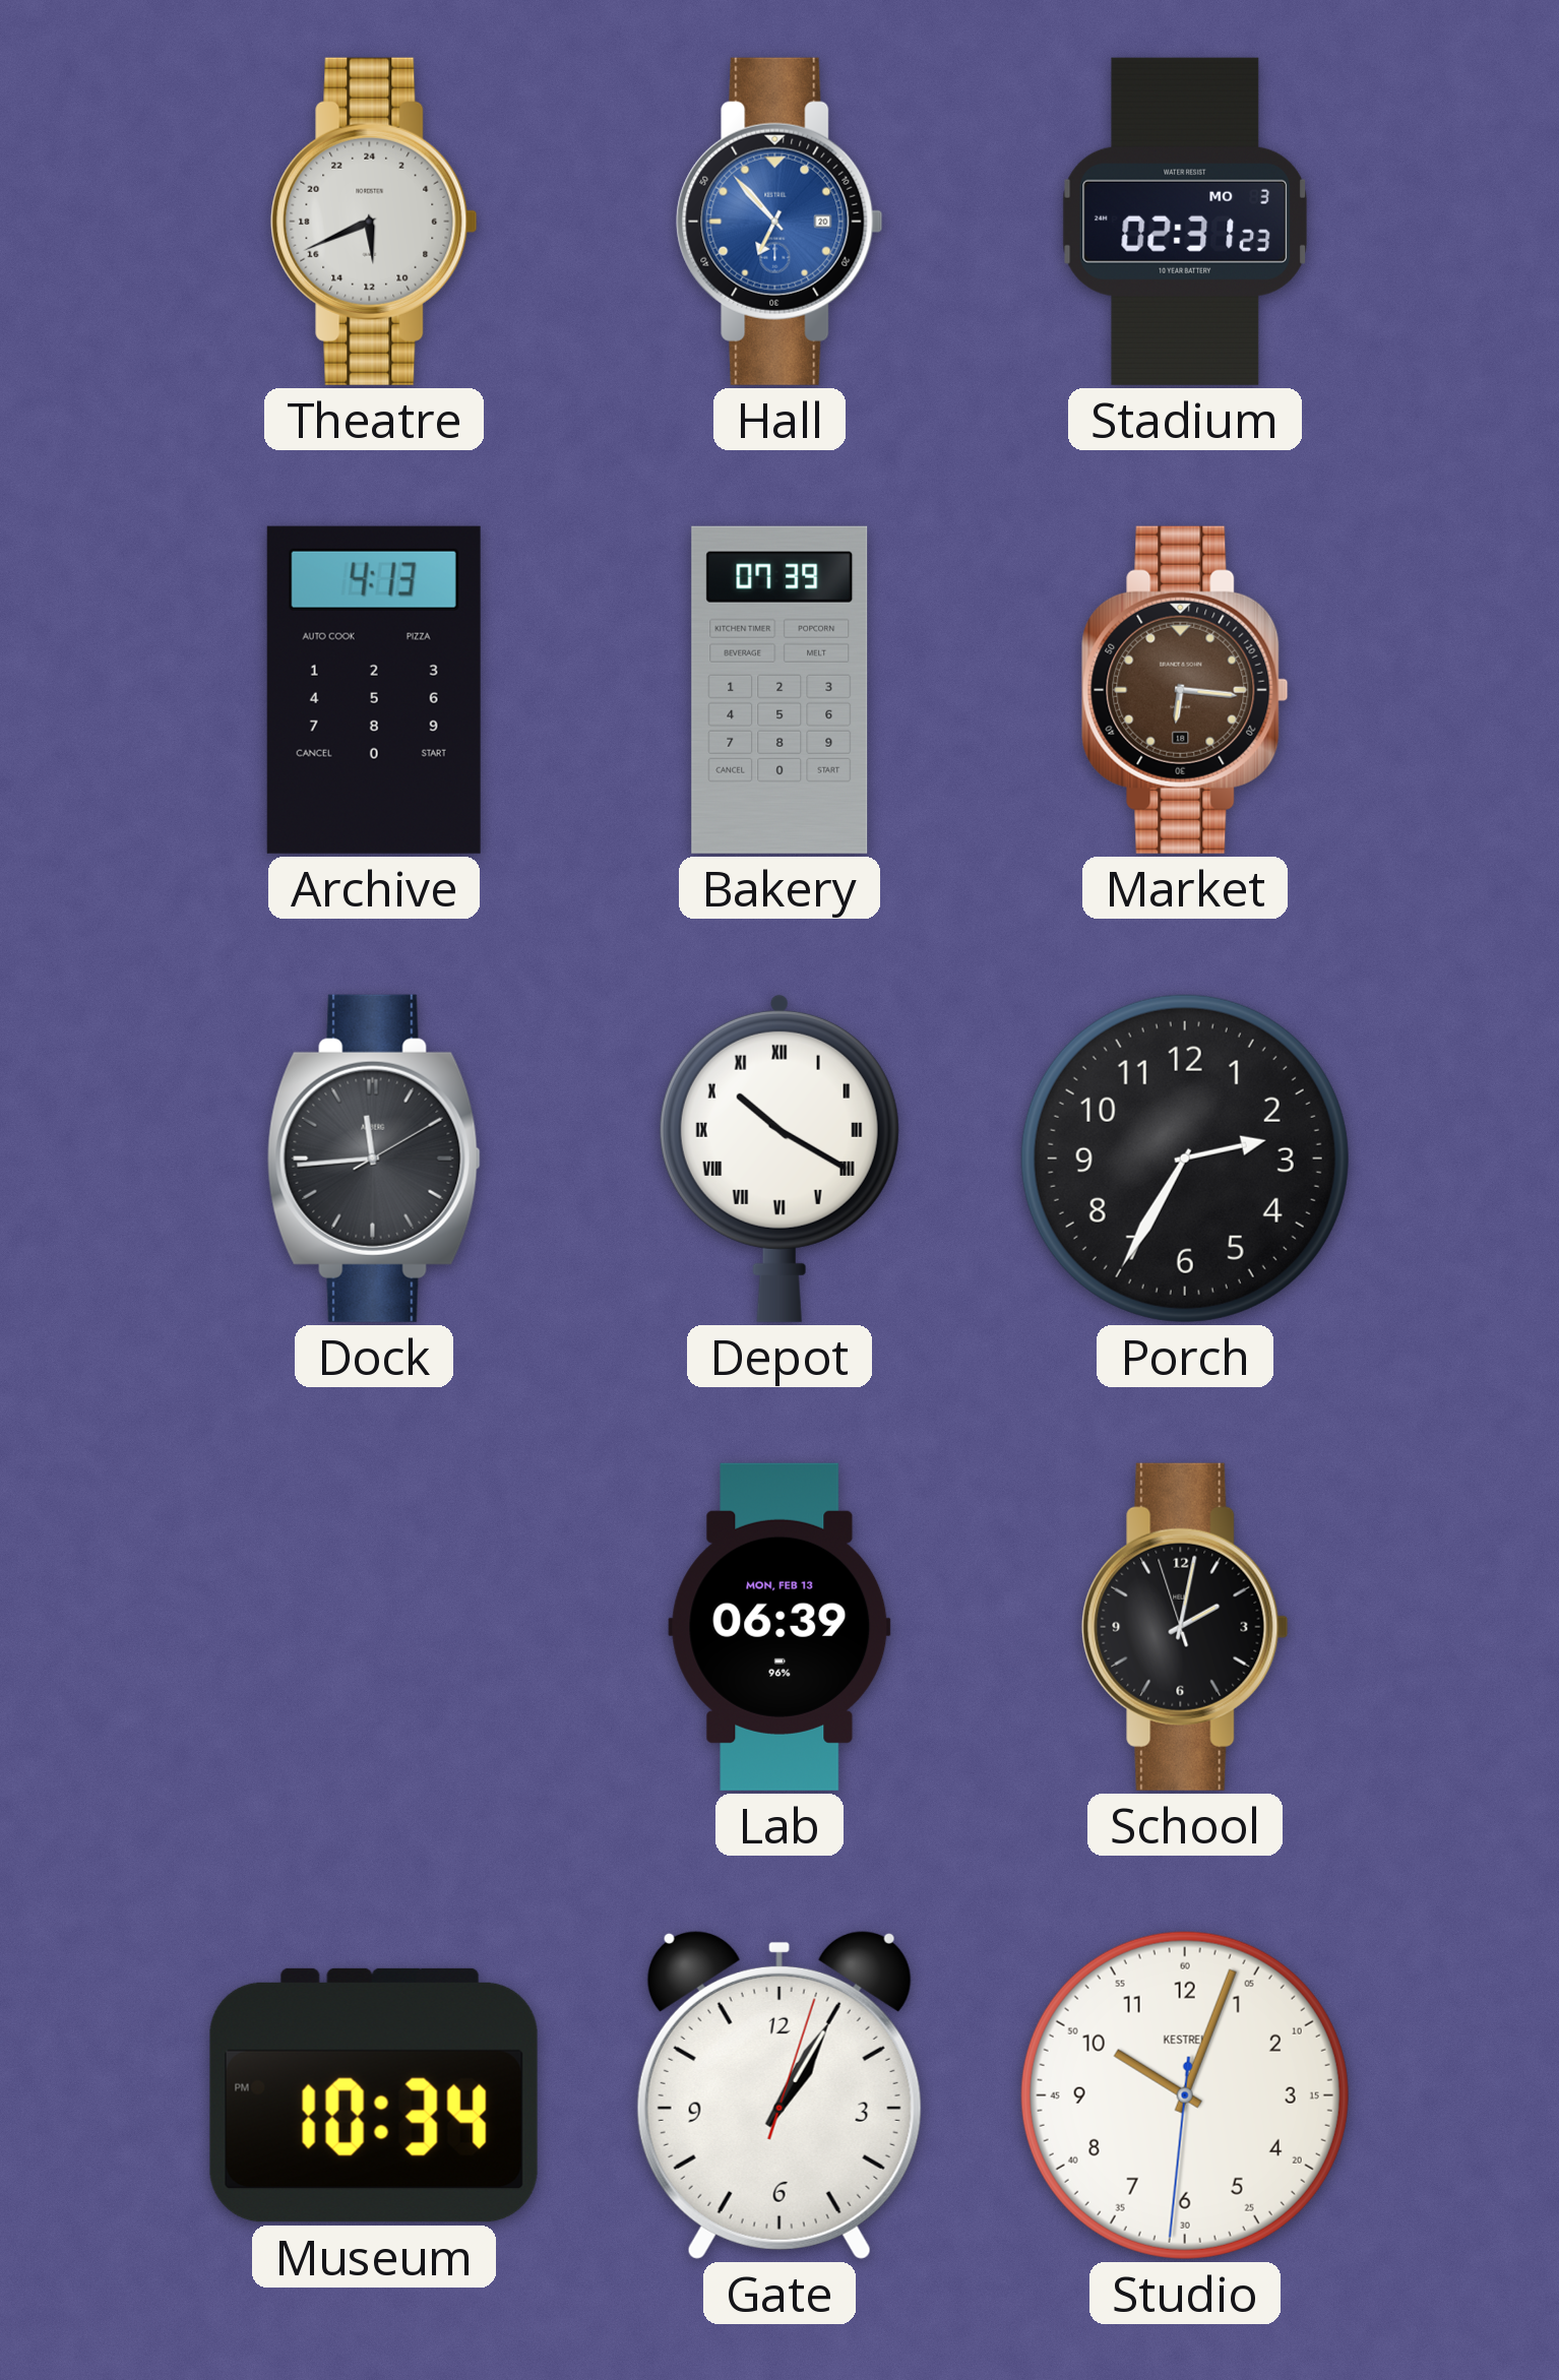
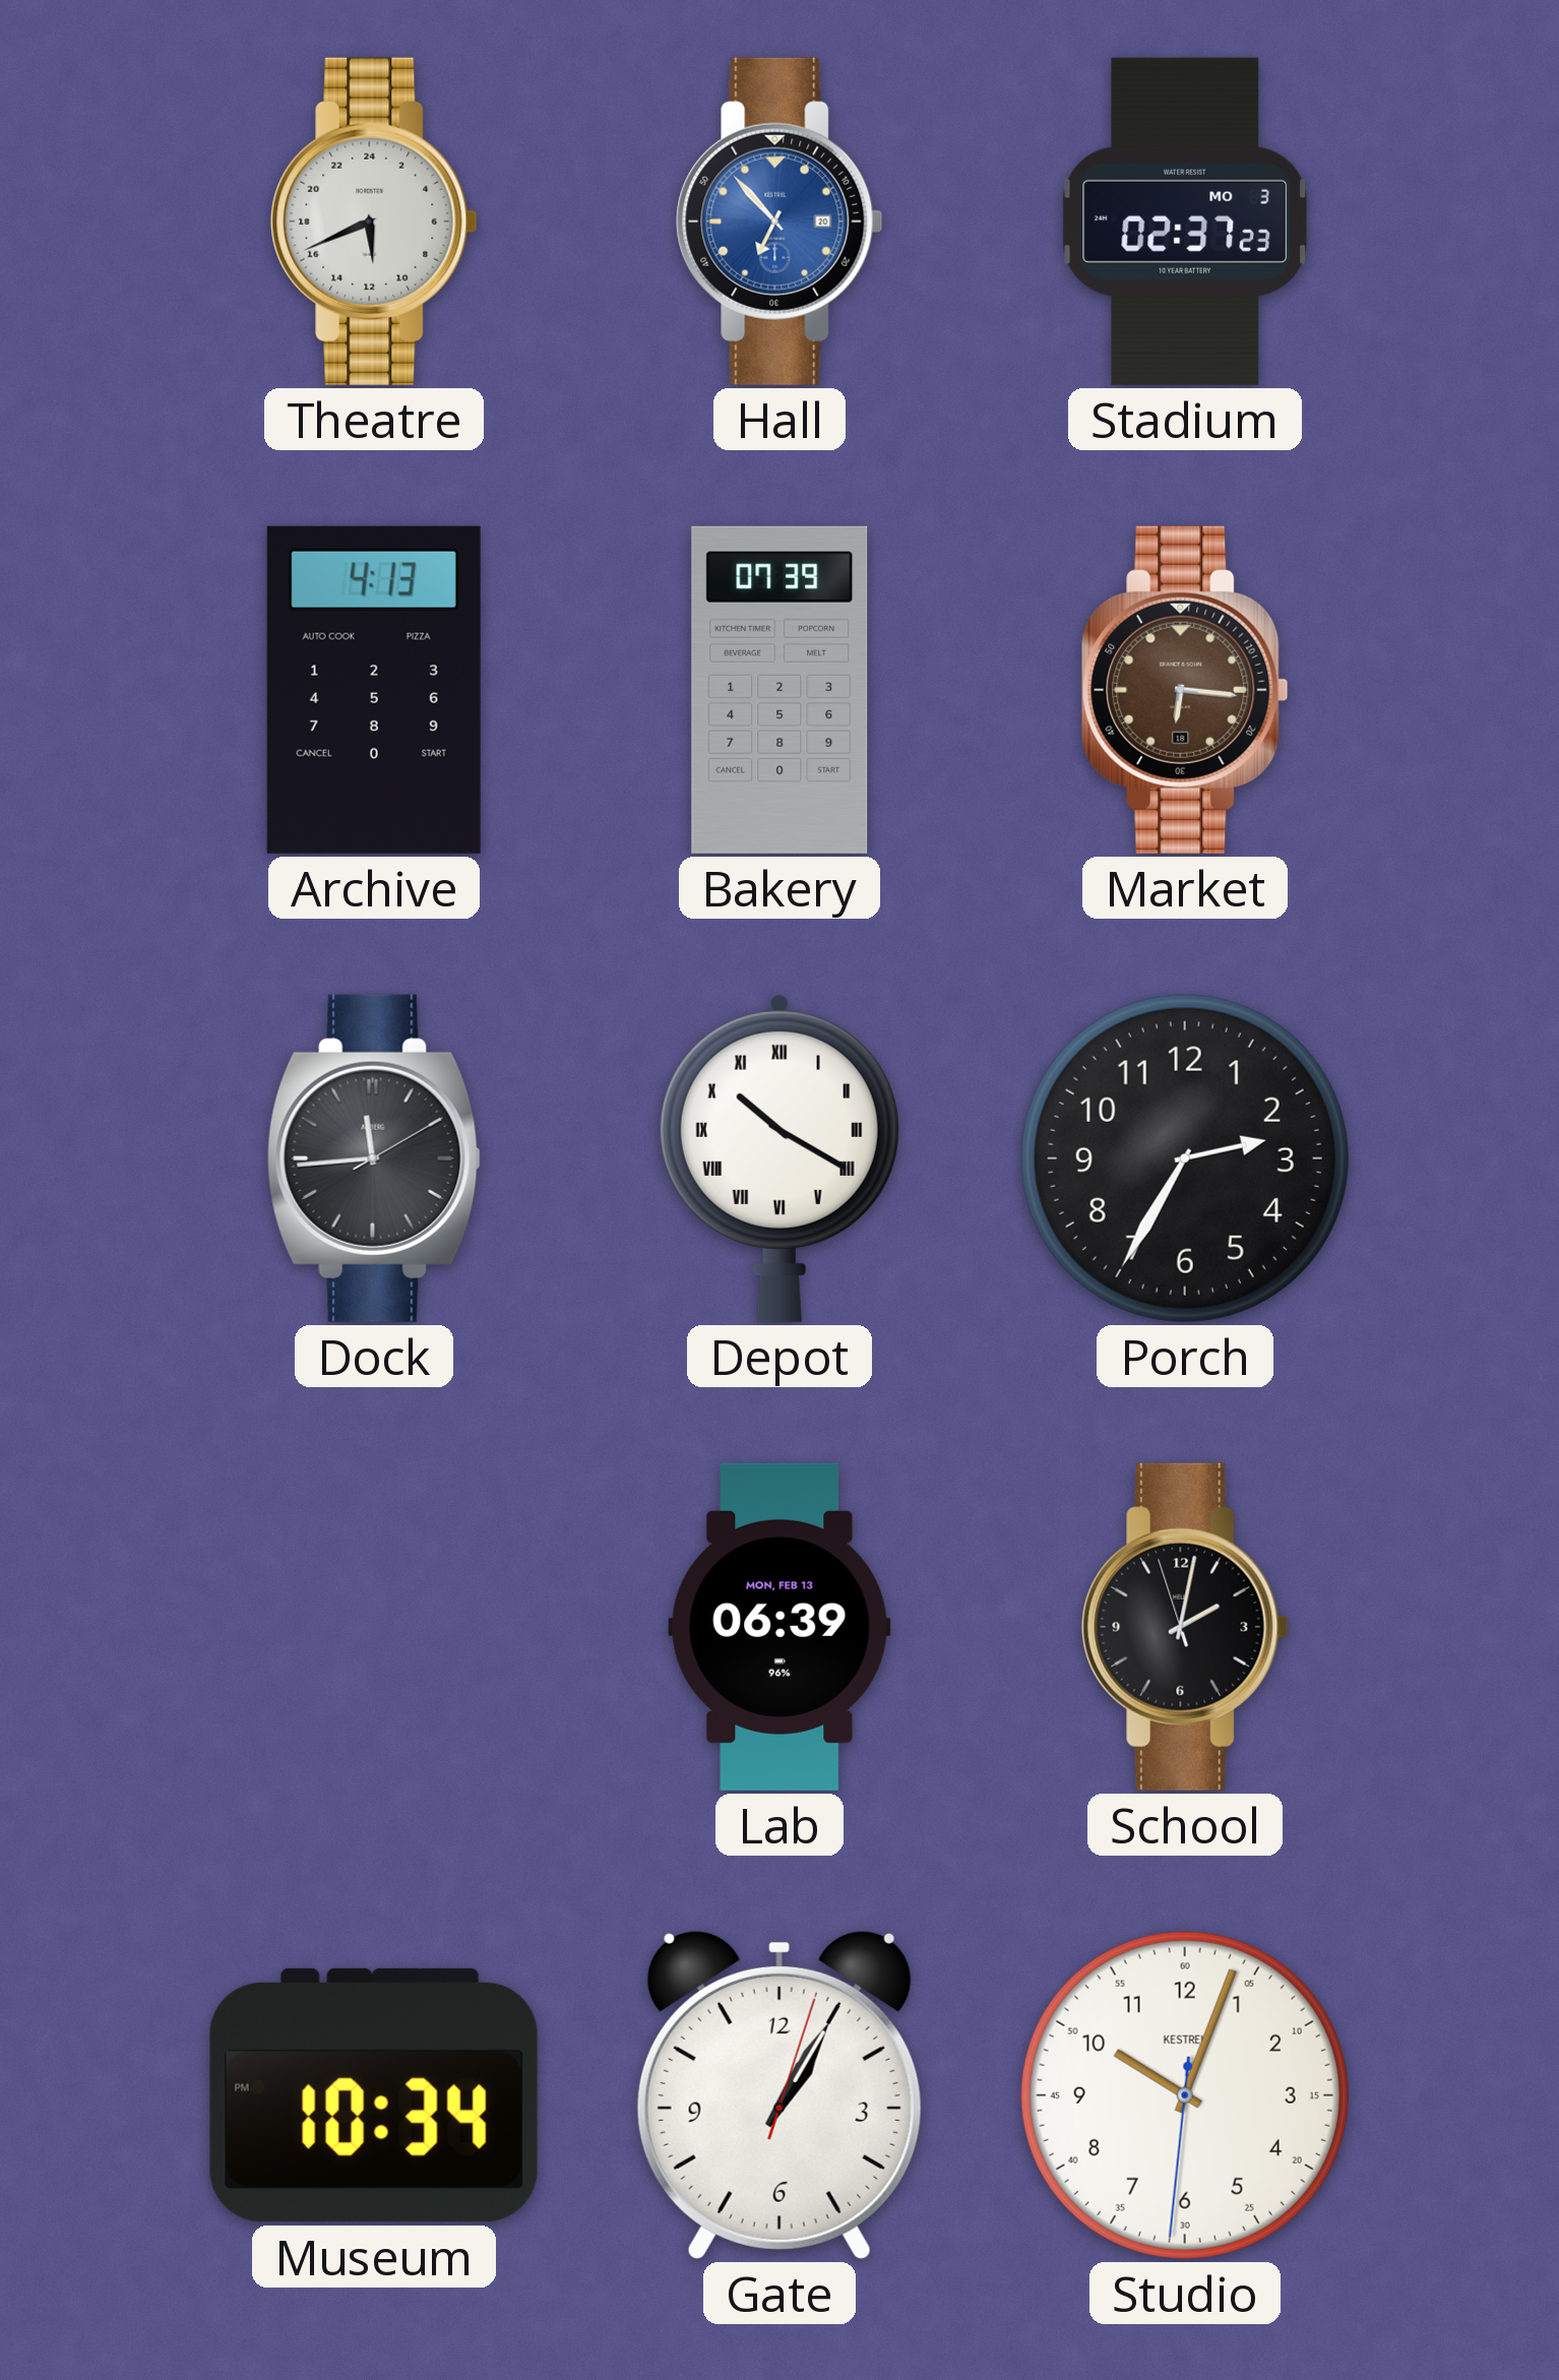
Stadium: 02:31 -> 02:37 (1185, 222)
